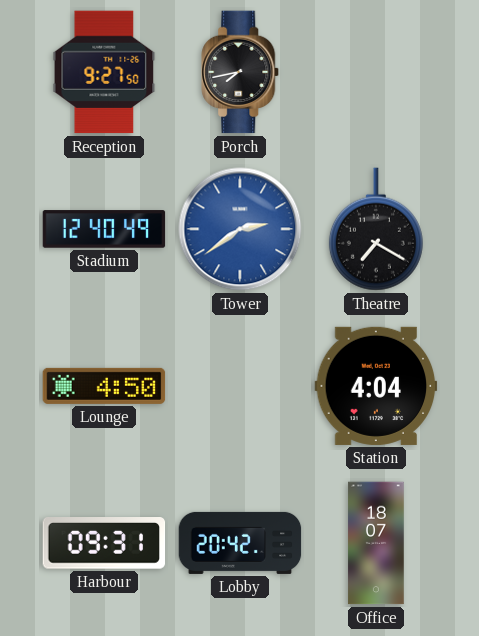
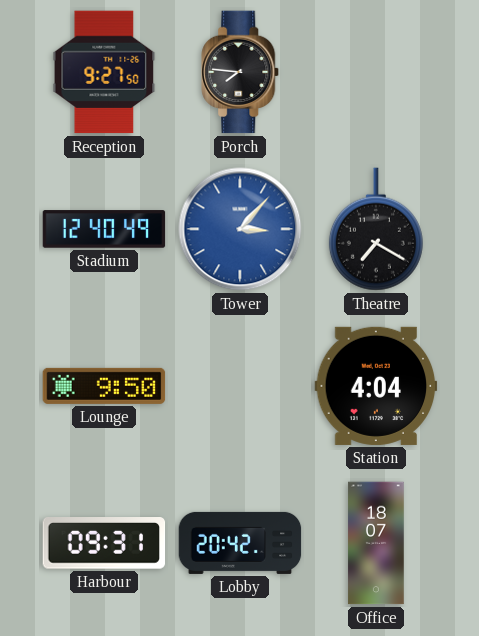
Porch: 7:43 -> 7:46 (241, 72)
Tower: 2:39 -> 3:07 (240, 229)
Lounge: 4:50 -> 9:50 (104, 386)
